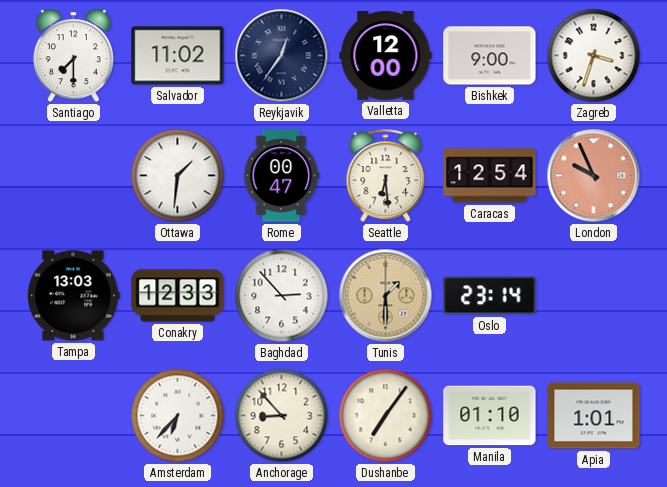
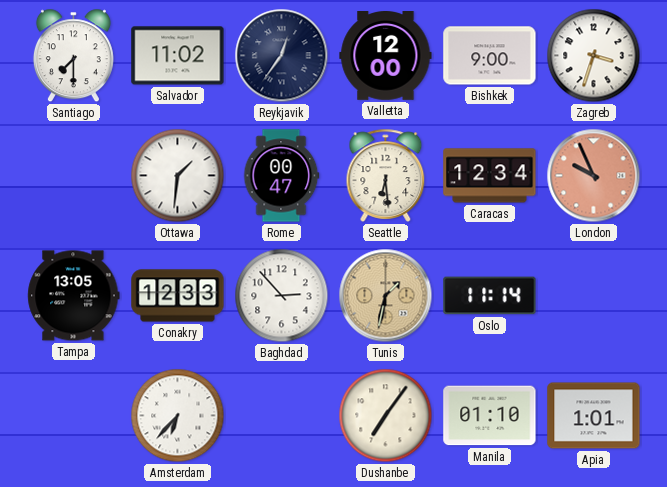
Caracas: 12:54 -> 12:34 (490, 176)
Tampa: 13:03 -> 13:05 (74, 296)
Tunis: 1:30 -> 1:32 (386, 296)
Oslo: 23:14 -> 11:14 (490, 296)
Anchorage: 8:53 -> none (282, 416)
